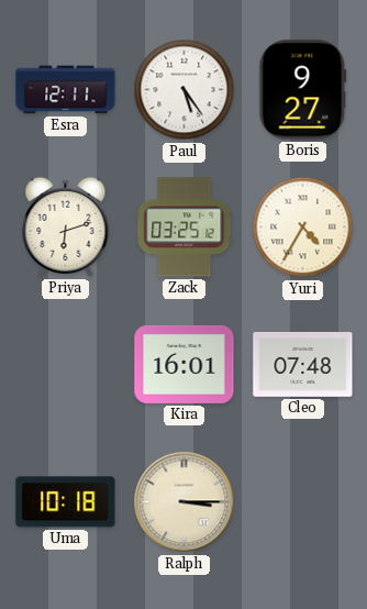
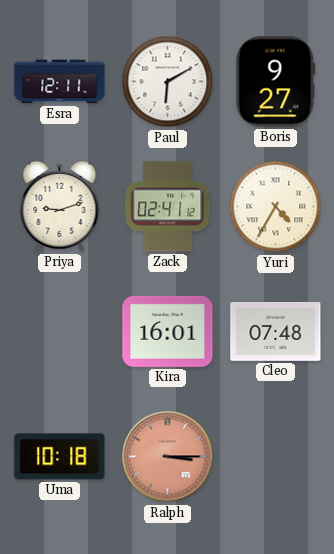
Paul: 5:24 -> 6:10 (168, 82)
Priya: 6:12 -> 9:12 (60, 206)
Zack: 03:25 -> 02:41 (168, 207)
Ralph dial: cream -> salmon (168, 457)
